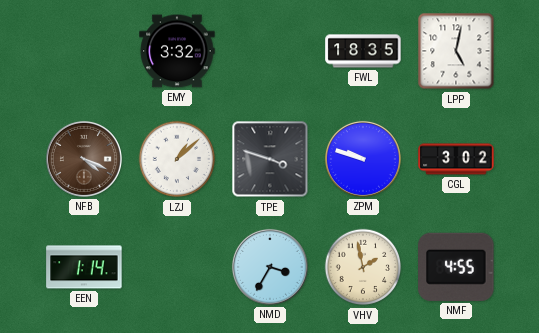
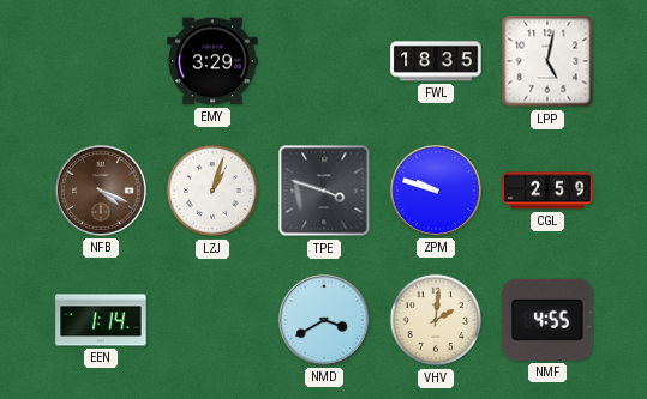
EMY: 3:32 -> 3:29 (212, 61)
LZJ: 1:08 -> 1:03 (212, 191)
CGL: 3:02 -> 2:59 (547, 191)
NMD: 3:35 -> 3:40 (324, 320)
VHV: 1:58 -> 2:01 (436, 320)
